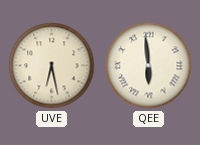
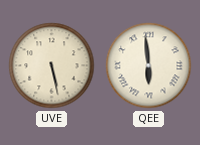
UVE: 6:28 -> 5:28 (52, 66)
